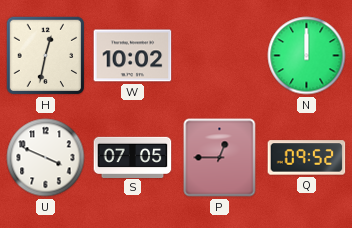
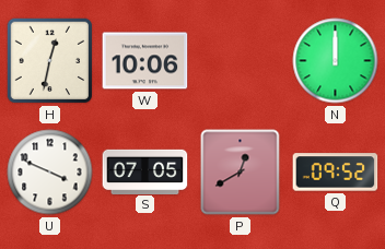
W: 10:02 -> 10:06 (145, 61)
P: 12:45 -> 12:40 (241, 173)
